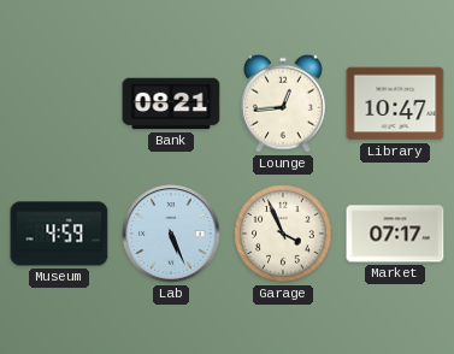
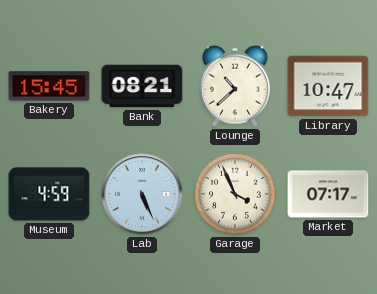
Bakery: none -> 15:45 (49, 86)
Lounge: 12:44 -> 10:38 (236, 86)
